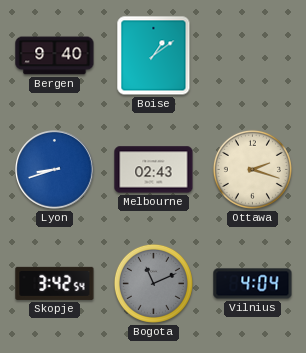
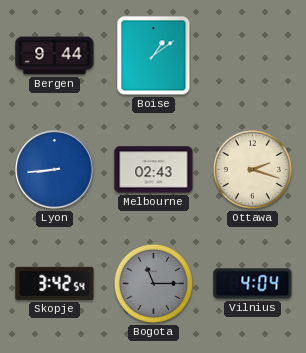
Bergen: 9:40 -> 9:44 (55, 56)
Lyon: 8:42 -> 8:44 (55, 170)
Bogota: 11:11 -> 11:15 (153, 283)
